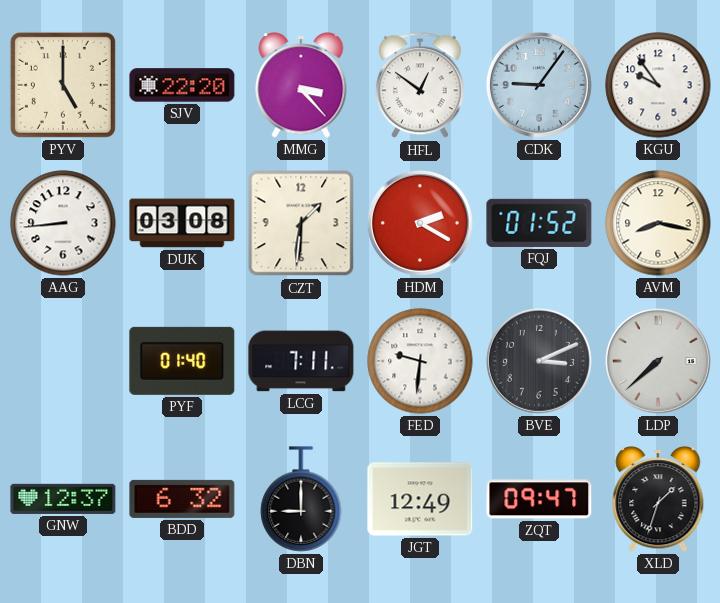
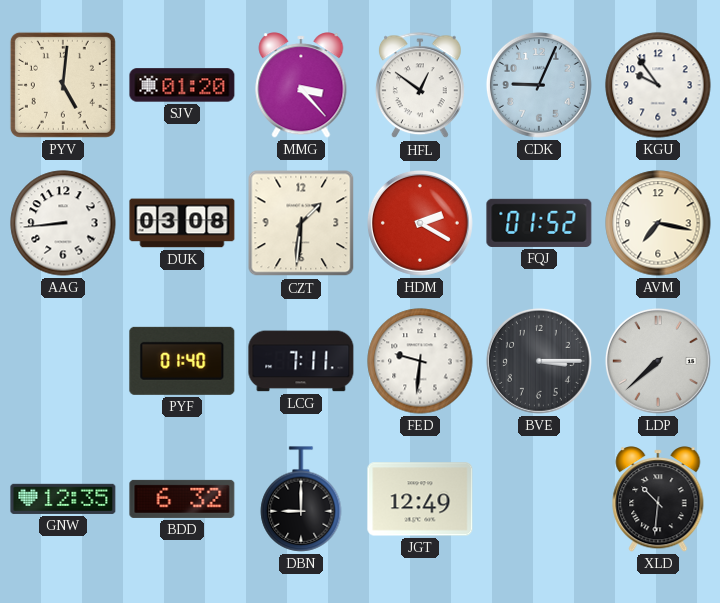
PYV: 5:00 -> 5:01 (63, 85)
SJV: 22:20 -> 01:20 (182, 85)
CDK: 9:06 -> 9:04 (539, 85)
AVM: 8:17 -> 7:17 (658, 223)
BVE: 3:11 -> 3:15 (539, 361)
GNW: 12:37 -> 12:35 (63, 499)
ZQT: 09:47 -> none (539, 499)
XLD: 1:33 -> 10:31 (658, 499)
